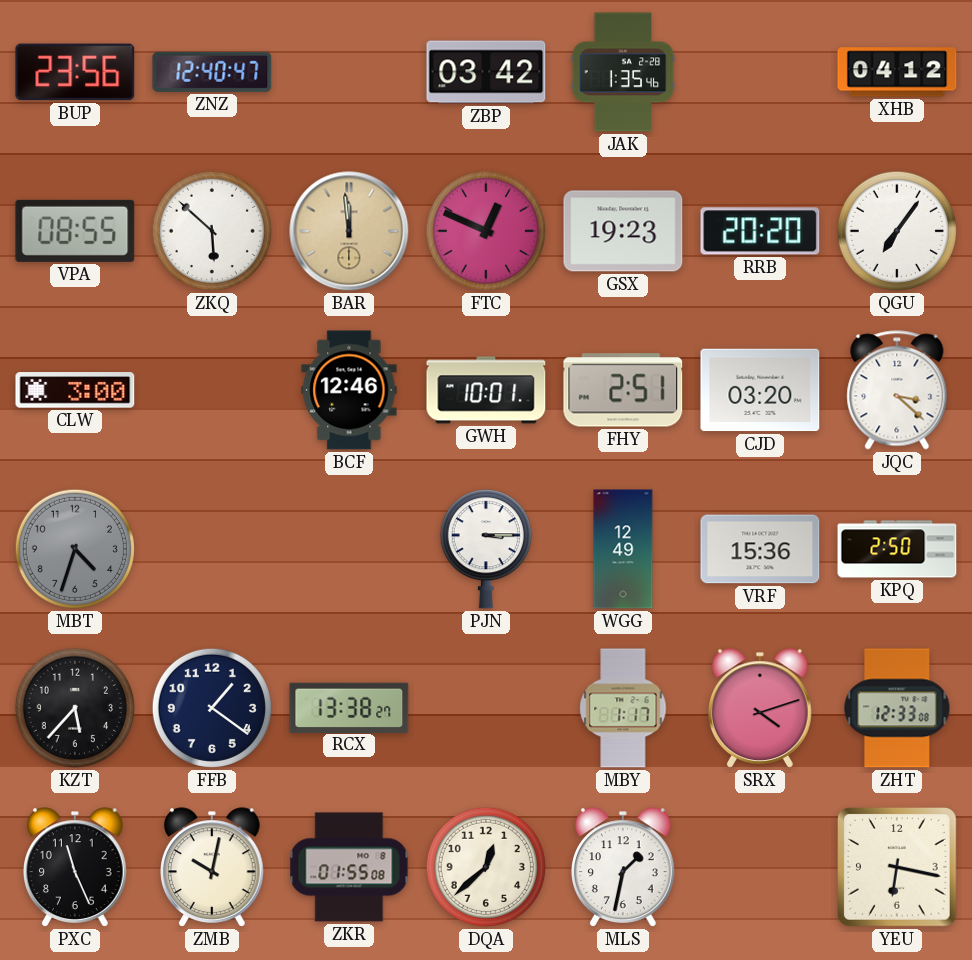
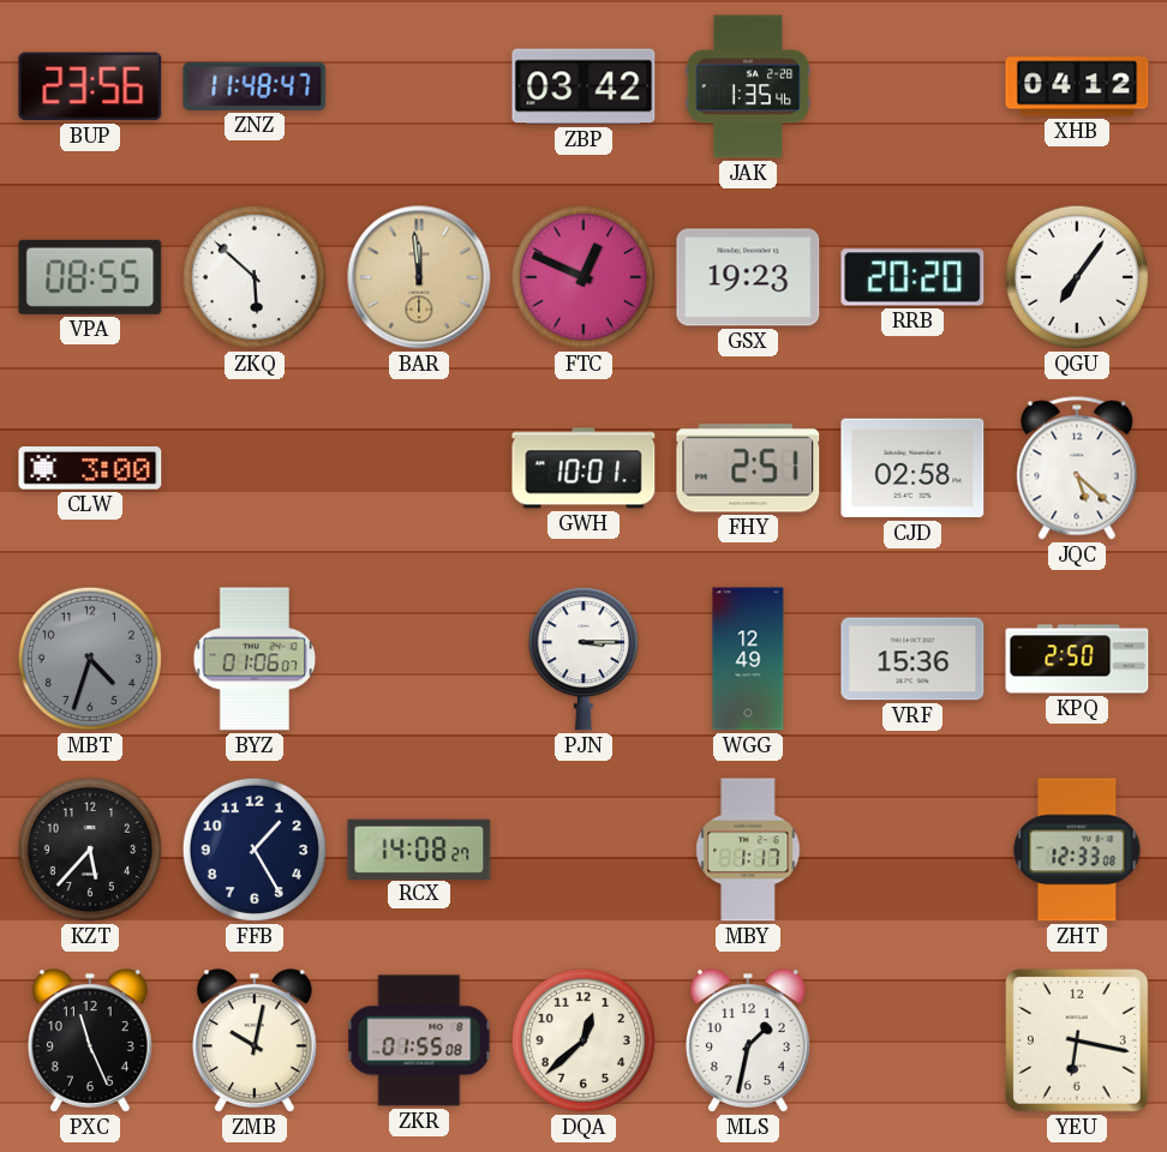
ZNZ: 12:40 -> 11:48 (255, 86)
BCF: 12:46 -> none (349, 390)
CJD: 03:20 -> 02:58 (912, 468)
JQC: 3:22 -> 5:22 (1077, 468)
BYZ: none -> 01:06 (255, 659)
FFB: 1:21 -> 1:25 (255, 850)
RCX: 13:38 -> 14:08 (419, 848)
SRX: 4:12 -> none (761, 708)
